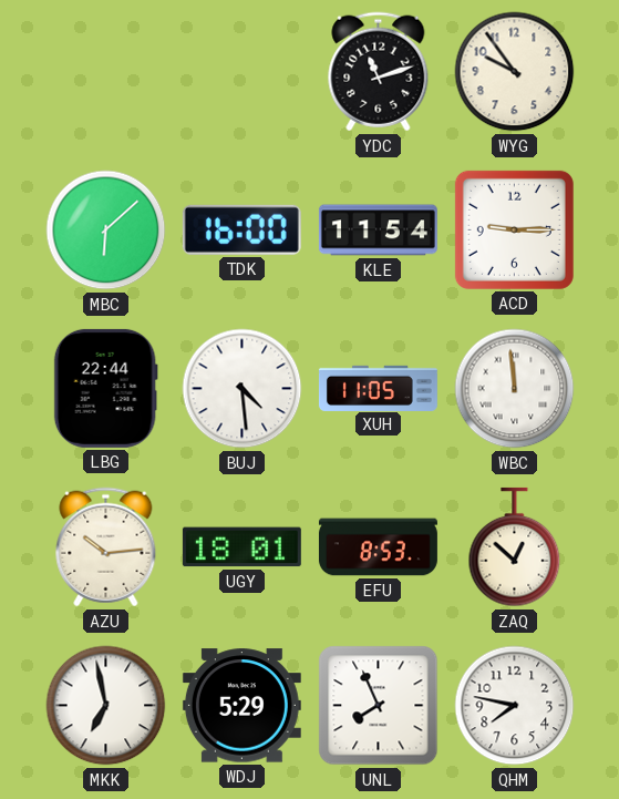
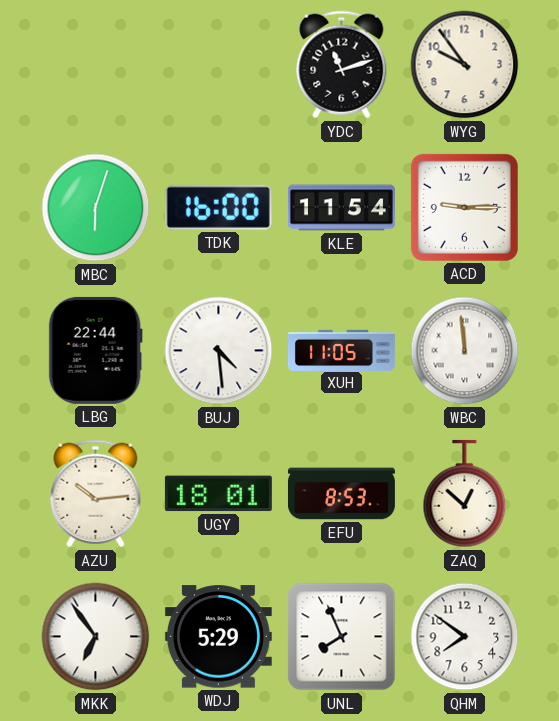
MBC: 6:08 -> 6:03 (96, 208)
MKK: 6:58 -> 6:54 (96, 637)
QHM: 7:47 -> 7:51 (465, 637)
